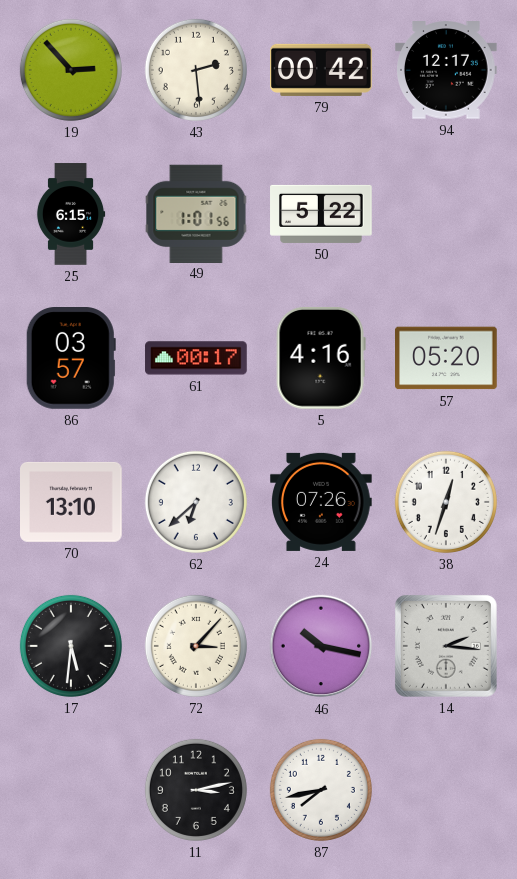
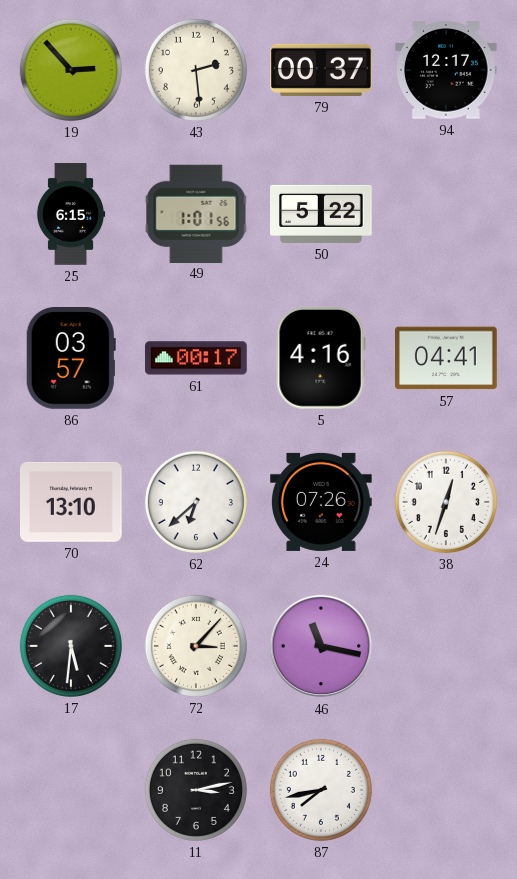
79: 00:42 -> 00:37 (321, 70)
57: 05:20 -> 04:41 (446, 358)
46: 10:17 -> 11:17 (321, 646)
14: 2:16 -> none (446, 646)
